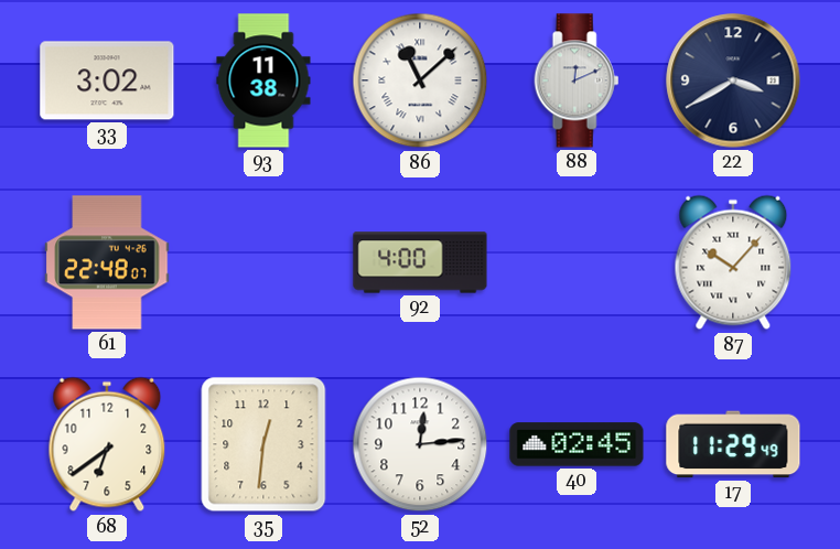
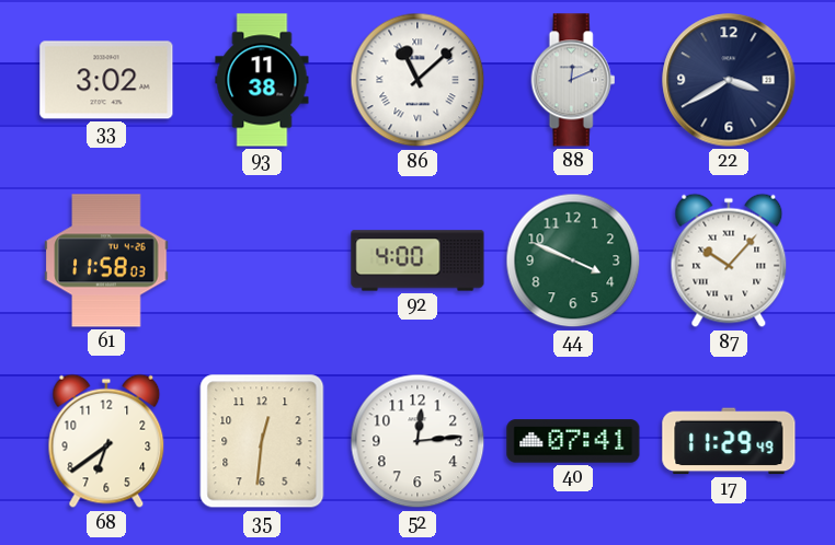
61: 22:48 -> 11:58 (106, 260)
44: none -> 3:49 (573, 260)
40: 02:45 -> 07:41 (573, 441)
